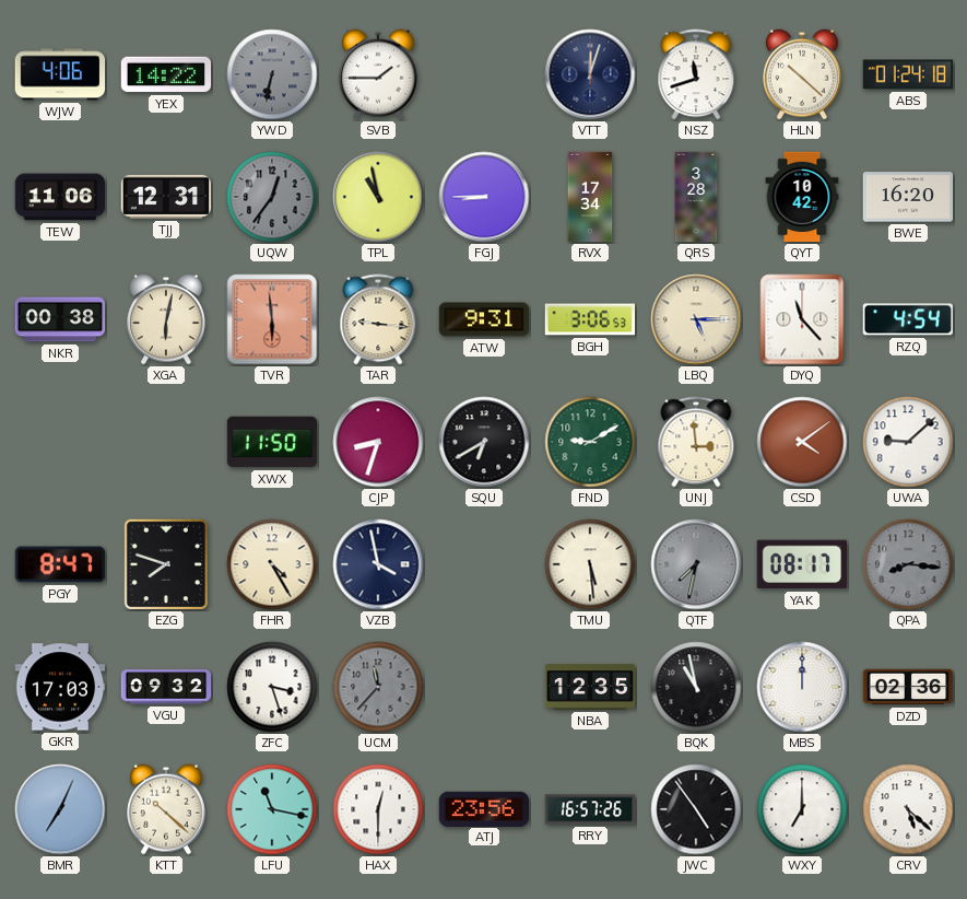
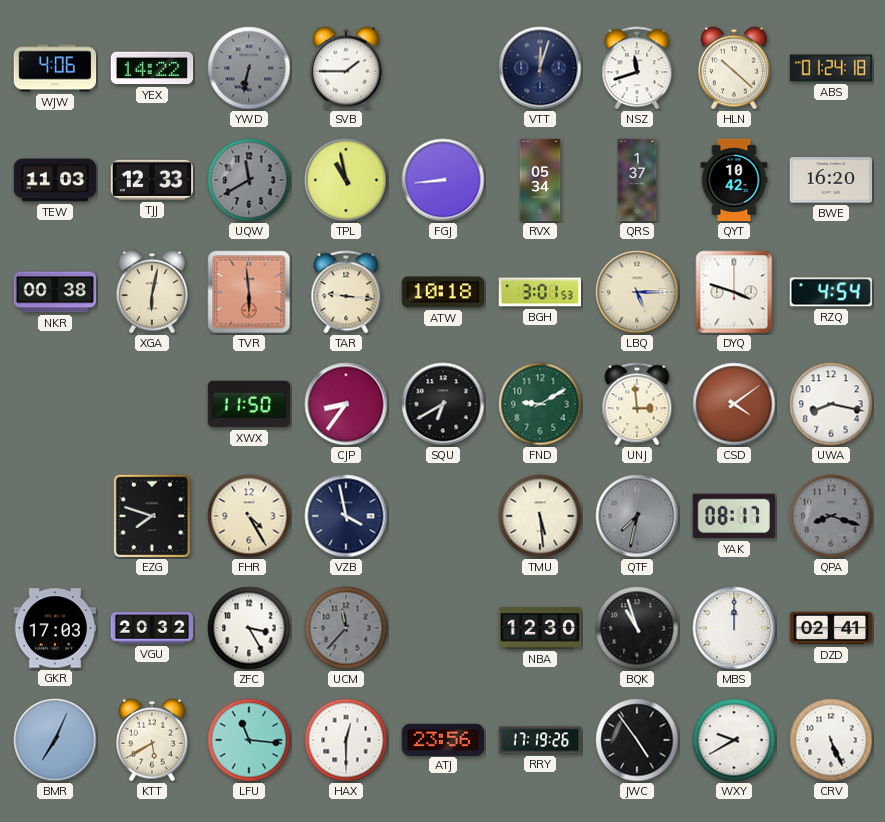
TEW: 11:06 -> 11:03 (55, 180)
TJJ: 12:31 -> 12:33 (152, 180)
UQW: 12:36 -> 11:40 (249, 180)
FGJ: 8:45 -> 8:44 (443, 180)
RVX: 17:34 -> 05:34 (540, 180)
QRS: 3:28 -> 1:37 (637, 180)
ATW: 9:31 -> 10:18 (443, 292)
BGH: 3:06 -> 3:01 (540, 292)
DYQ: 11:23 -> 3:48 (734, 292)
CJP: 8:33 -> 8:36 (346, 404)
UWA: 9:08 -> 8:17 (831, 404)
PGY: 8:47 -> none (60, 564)
QPA: 8:16 -> 8:18 (831, 516)
VGU: 09:32 -> 20:32 (152, 628)
ZFC: 3:27 -> 3:25 (249, 628)
NBA: 12:35 -> 12:30 (540, 628)
BQK: 10:58 -> 10:57 (637, 628)
DZD: 02:36 -> 02:41 (831, 628)
KTT: 10:22 -> 5:40 (153, 740)
LFU: 11:17 -> 11:16 (249, 740)
RRY: 16:57 -> 17:19 (540, 740)
WXY: 7:00 -> 9:40 (734, 740)
CRV: 5:22 -> 5:26 (831, 740)
